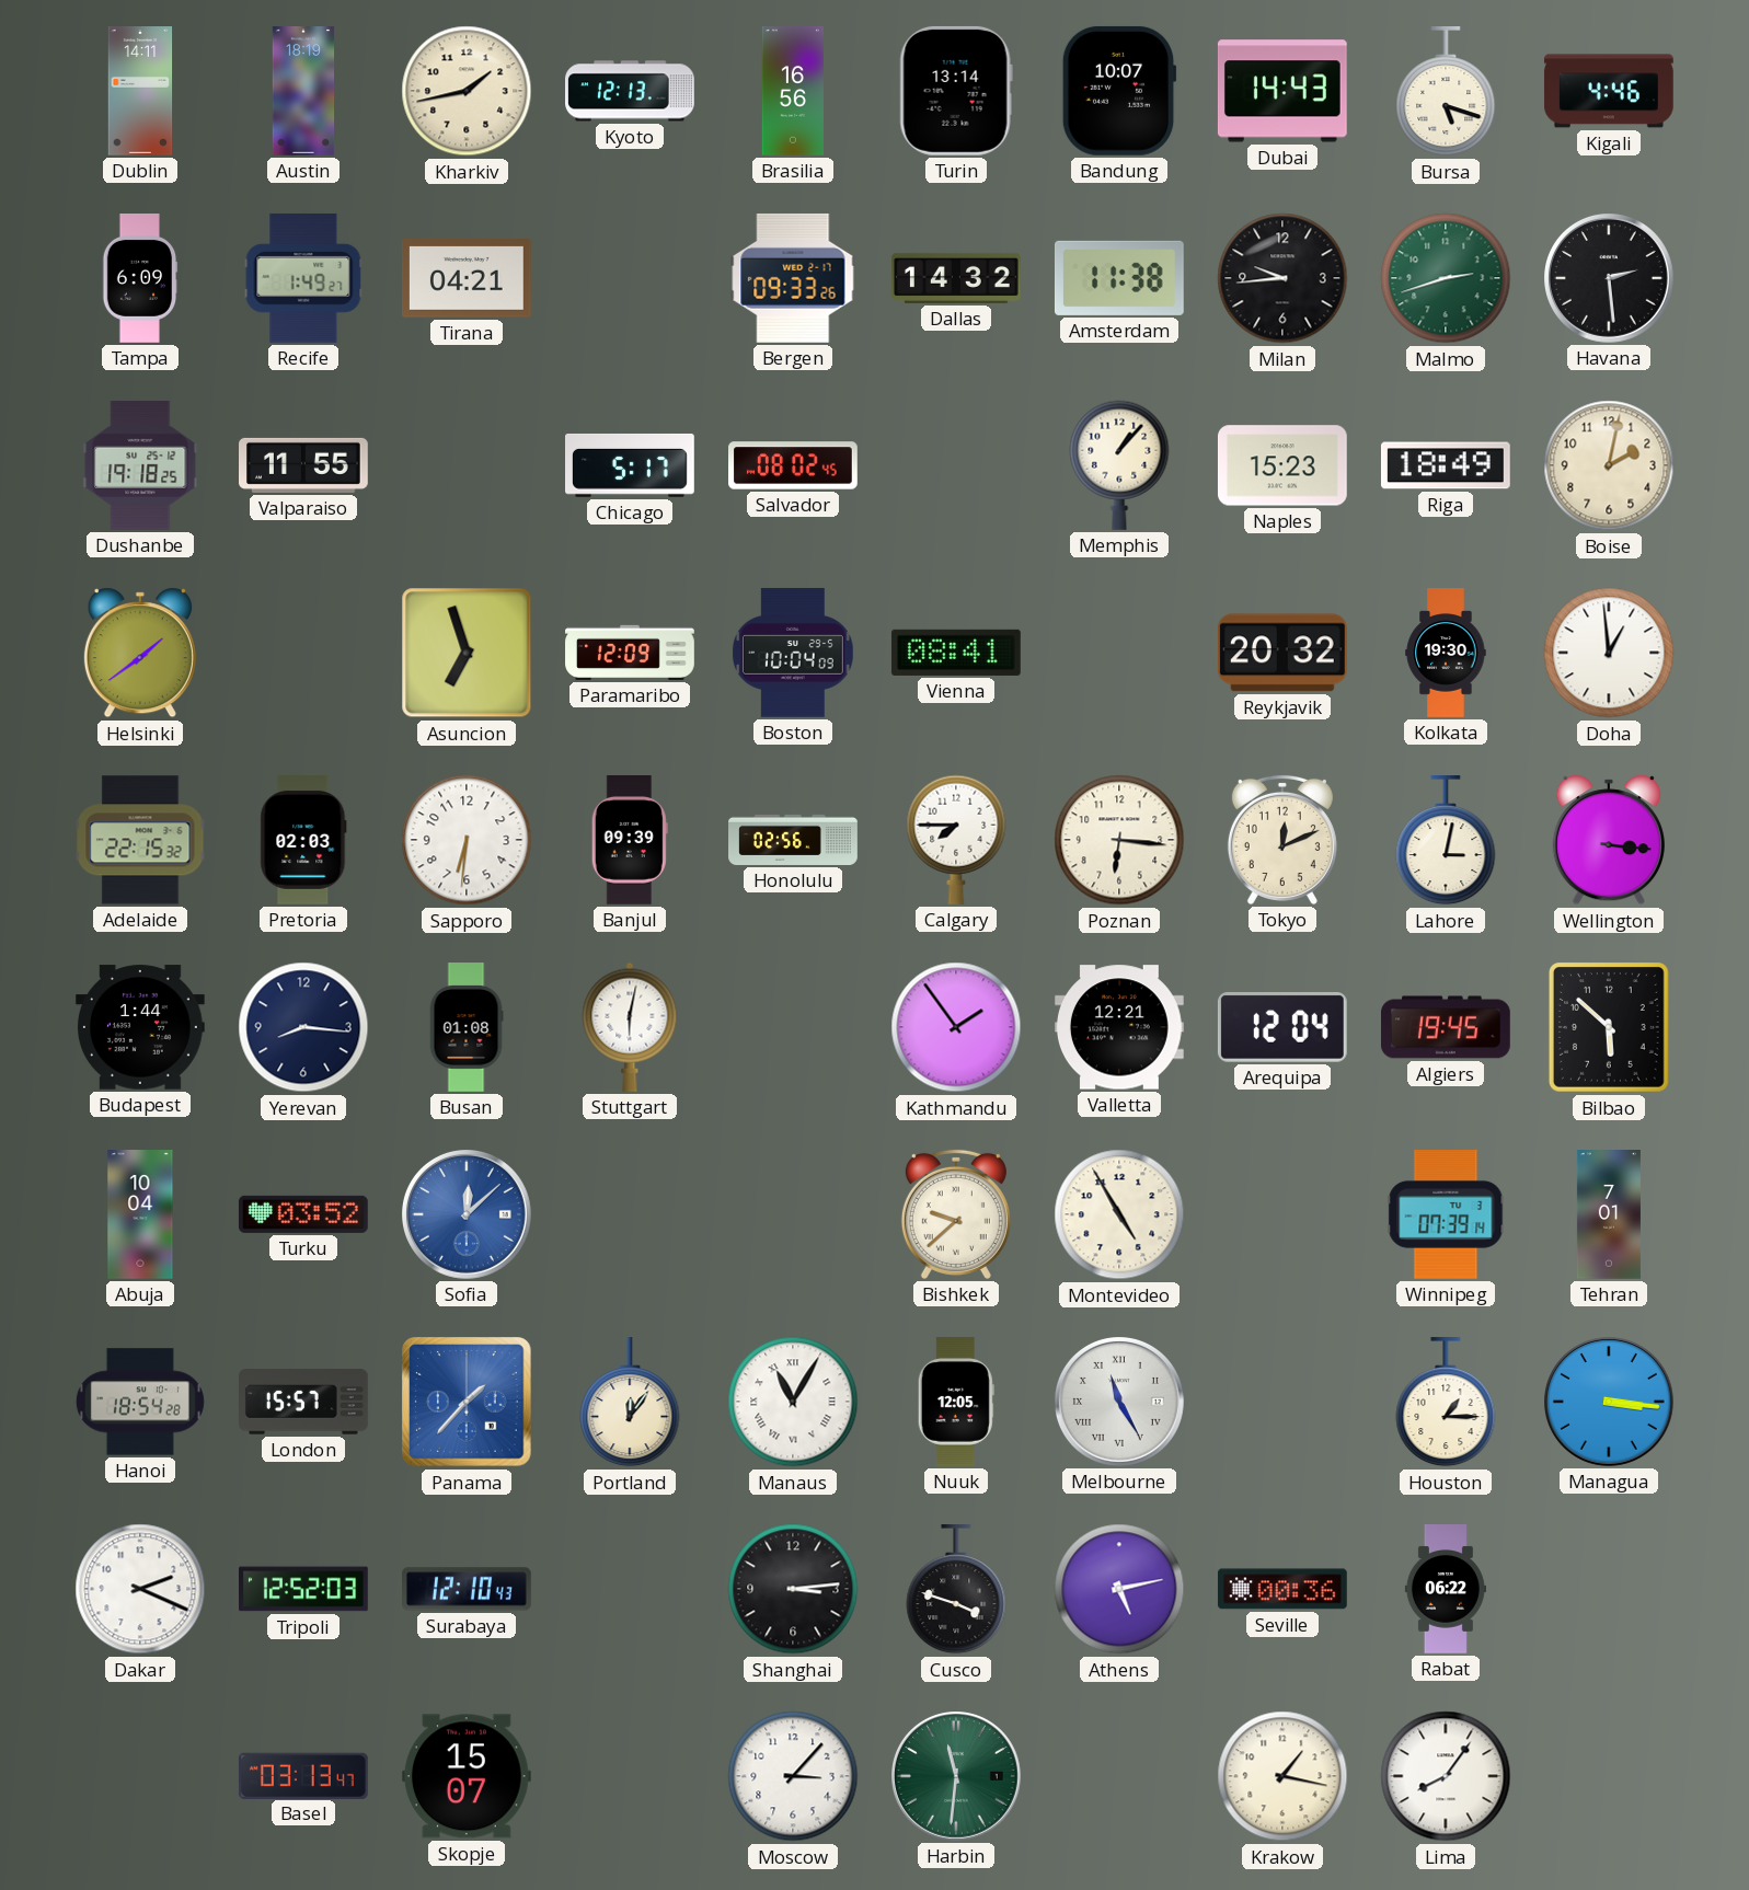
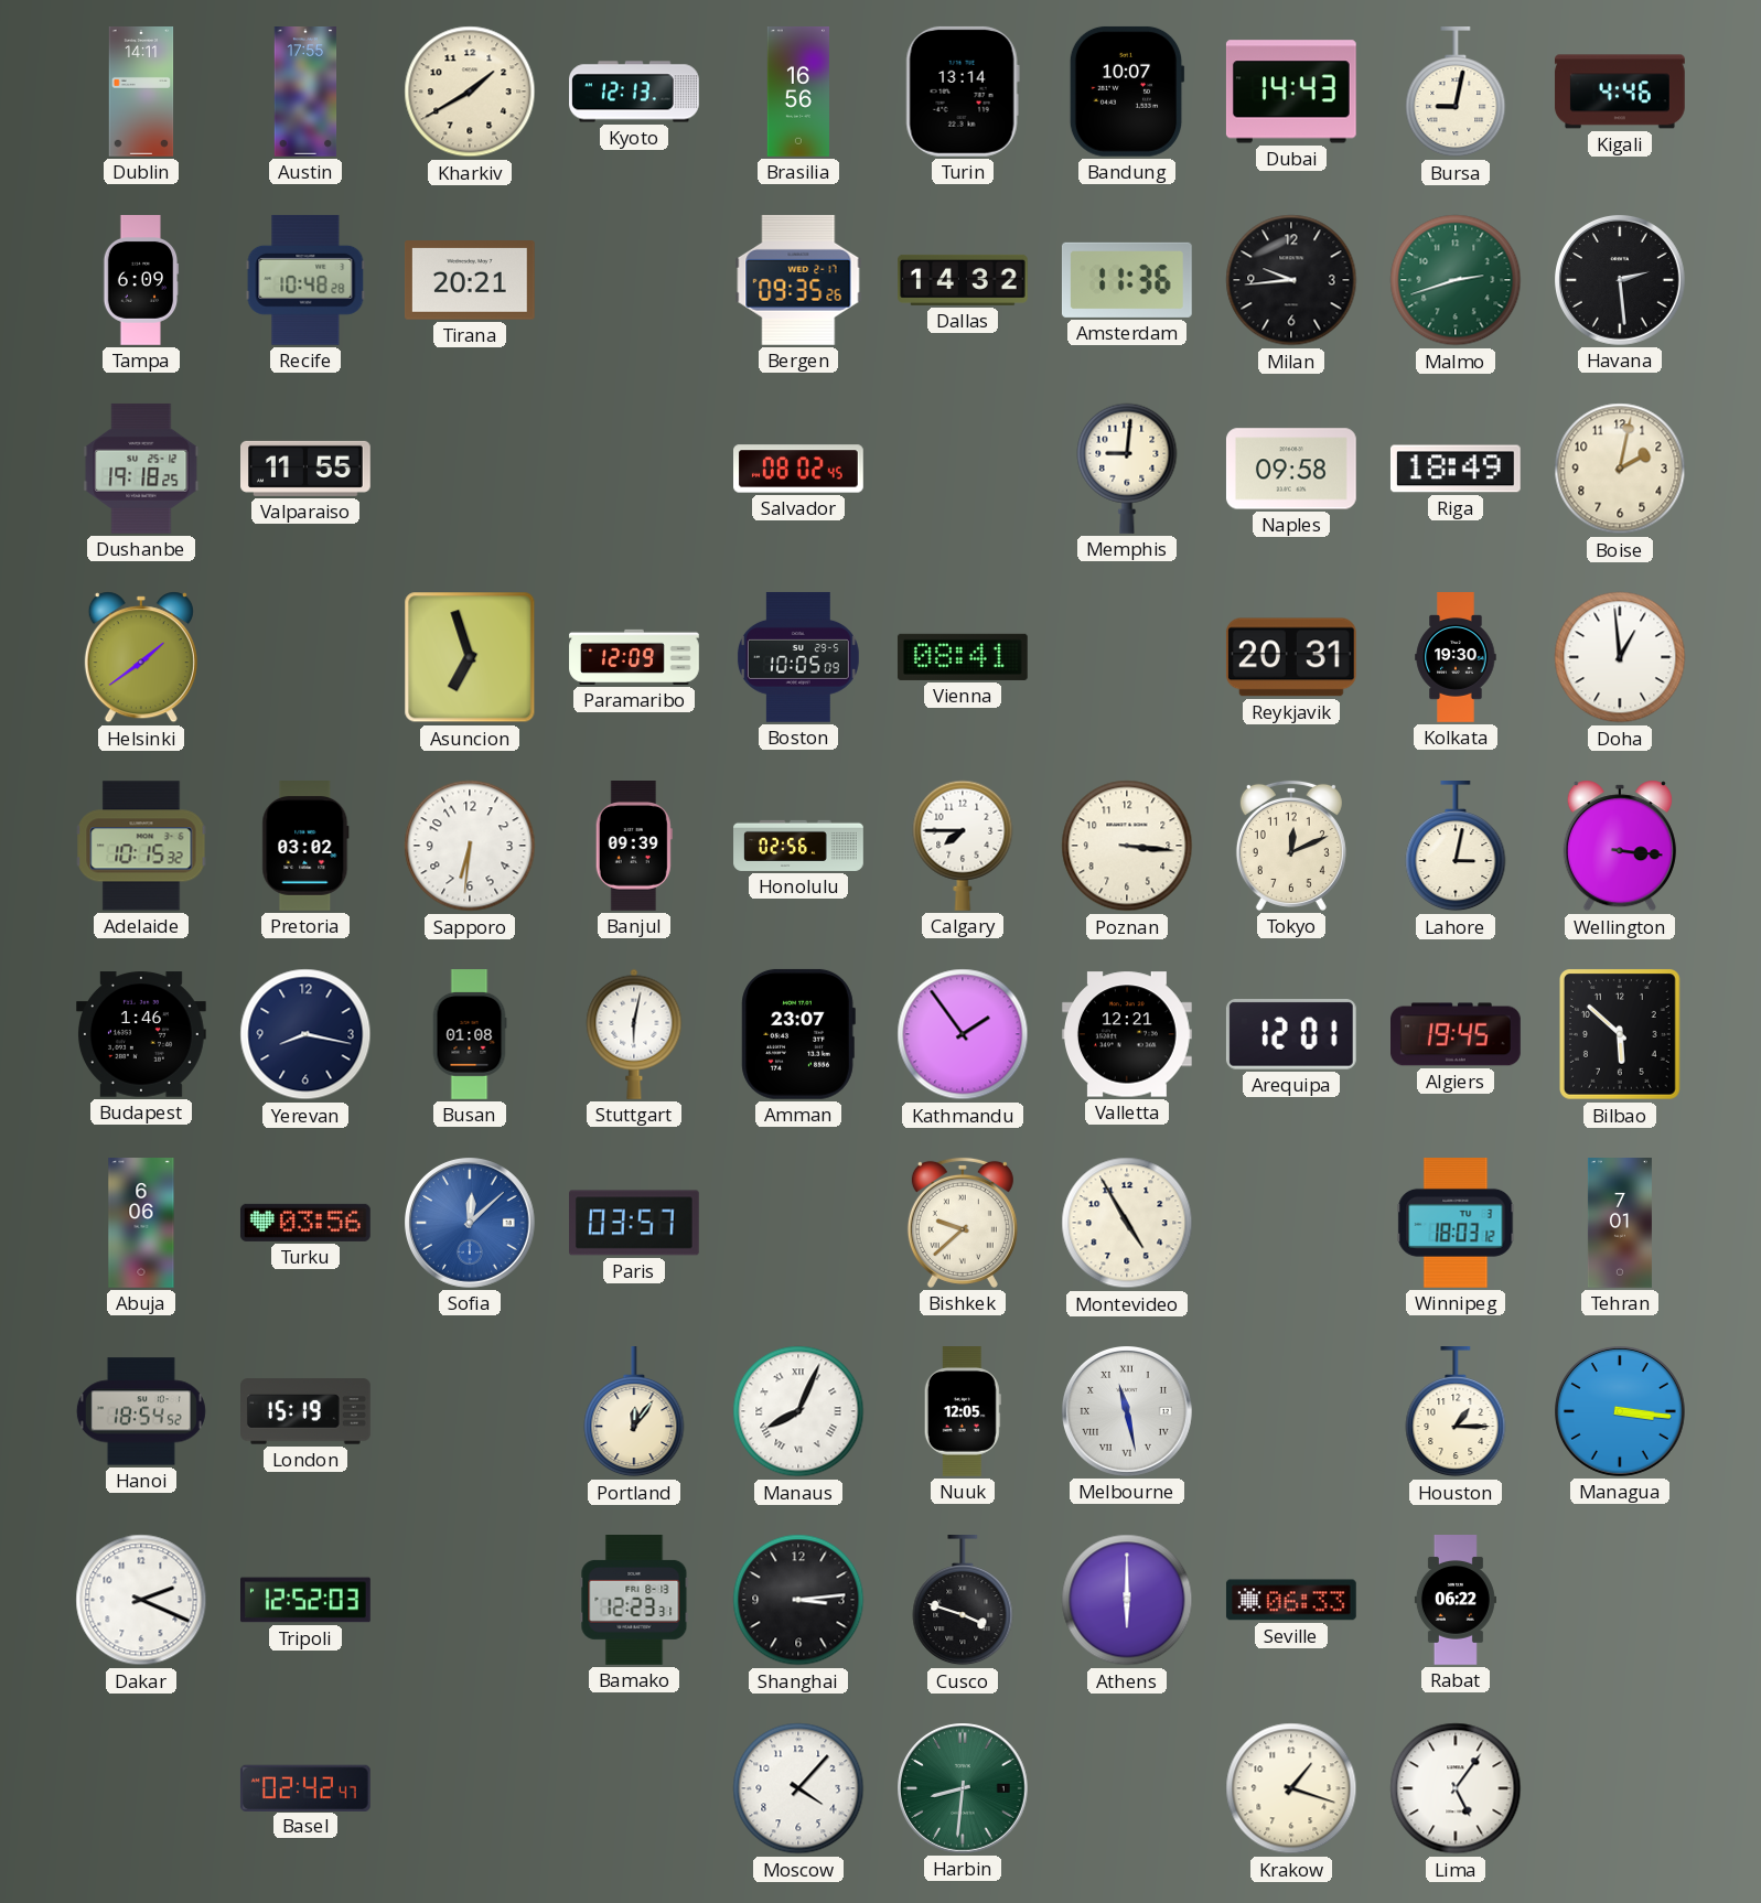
Austin: 18:19 -> 17:55 (305, 92)
Kharkiv: 1:43 -> 1:40 (470, 92)
Bursa: 5:18 -> 9:02 (1456, 93)
Recife: 1:49 -> 10:48 (305, 280)
Tirana: 04:21 -> 20:21 (470, 281)
Bergen: 09:33 -> 09:35 (798, 280)
Amsterdam: 11:38 -> 11:36 (1127, 280)
Chicago: 5:17 -> none (631, 465)
Memphis: 1:07 -> 9:01 (1127, 469)
Naples: 15:23 -> 09:58 (1291, 469)
Boston: 10:04 -> 10:05 (798, 657)
Reykjavik: 20:32 -> 20:31 (1291, 657)
Adelaide: 22:15 -> 10:15 (141, 846)
Pretoria: 02:03 -> 03:02 (305, 847)
Poznan: 6:16 -> 3:16 (1127, 846)
Budapest: 1:44 -> 1:46 (141, 1034)
Yerevan: 8:16 -> 8:17 (305, 1034)
Amman: none -> 23:07 (798, 1034)
Arequipa: 12:04 -> 12:01 (1291, 1035)
Abuja: 10:04 -> 6:06 (141, 1224)
Turku: 03:52 -> 03:56 (305, 1223)
Paris: none -> 03:57 (635, 1223)
Winnipeg: 07:39 -> 18:03 (1456, 1224)
Hanoi: 18:54:28 -> 18:54:52 (141, 1411)
London: 15:57 -> 15:19 (307, 1411)
Panama: 1:37 -> none (467, 1402)
Manaus: 11:05 -> 8:04 (798, 1411)
Melbourne: 11:25 -> 11:28 (1128, 1412)
Surabaya: 12:10 -> none (468, 1589)
Bamako: none -> 12:23 (634, 1601)
Athens: 5:13 -> 6:00 (1127, 1600)
Seville: 00:36 -> 06:33 (1291, 1600)
Basel: 03:13 -> 02:42 (305, 1787)
Skopje: 15:07 -> none (467, 1776)
Moscow: 3:07 -> 4:07 (798, 1788)
Harbin: 11:31 -> 8:31 (964, 1789)
Krakow: 1:17 -> 1:18 (1291, 1788)
Lima: 8:06 -> 5:06 (1456, 1788)
